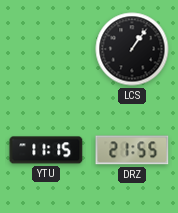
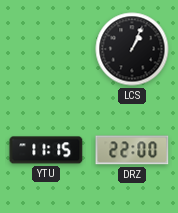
LCS: 1:06 -> 1:04 (132, 49)
DRZ: 21:55 -> 22:00 (132, 150)
